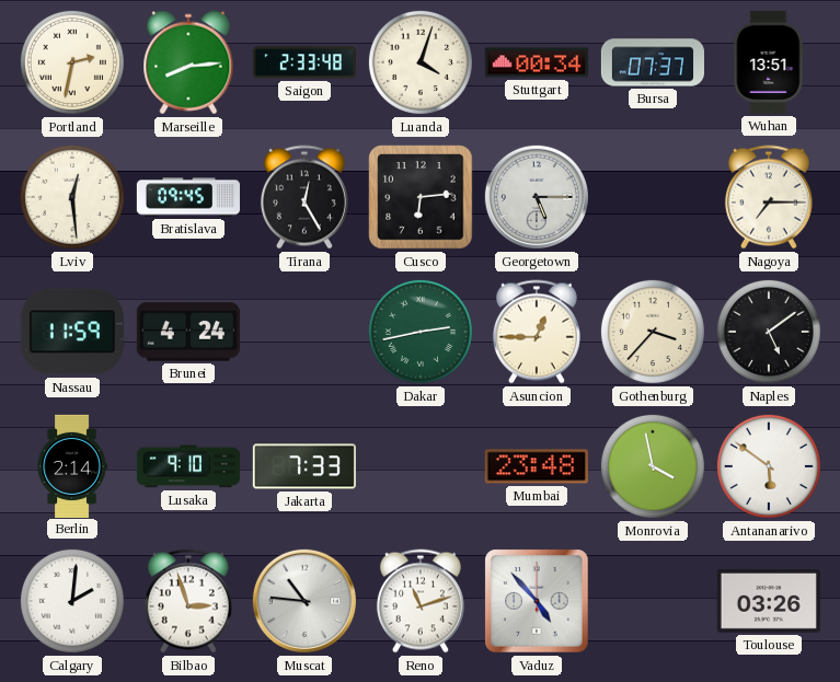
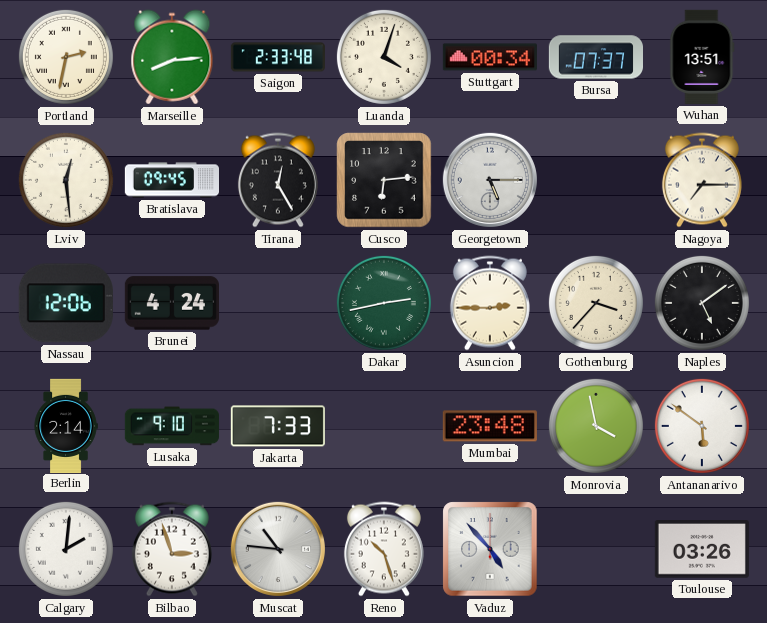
Nassau: 11:59 -> 12:06 (66, 303)
Asuncion: 12:45 -> 2:45 (490, 303)
Reno: 11:12 -> 10:27 (384, 549)
